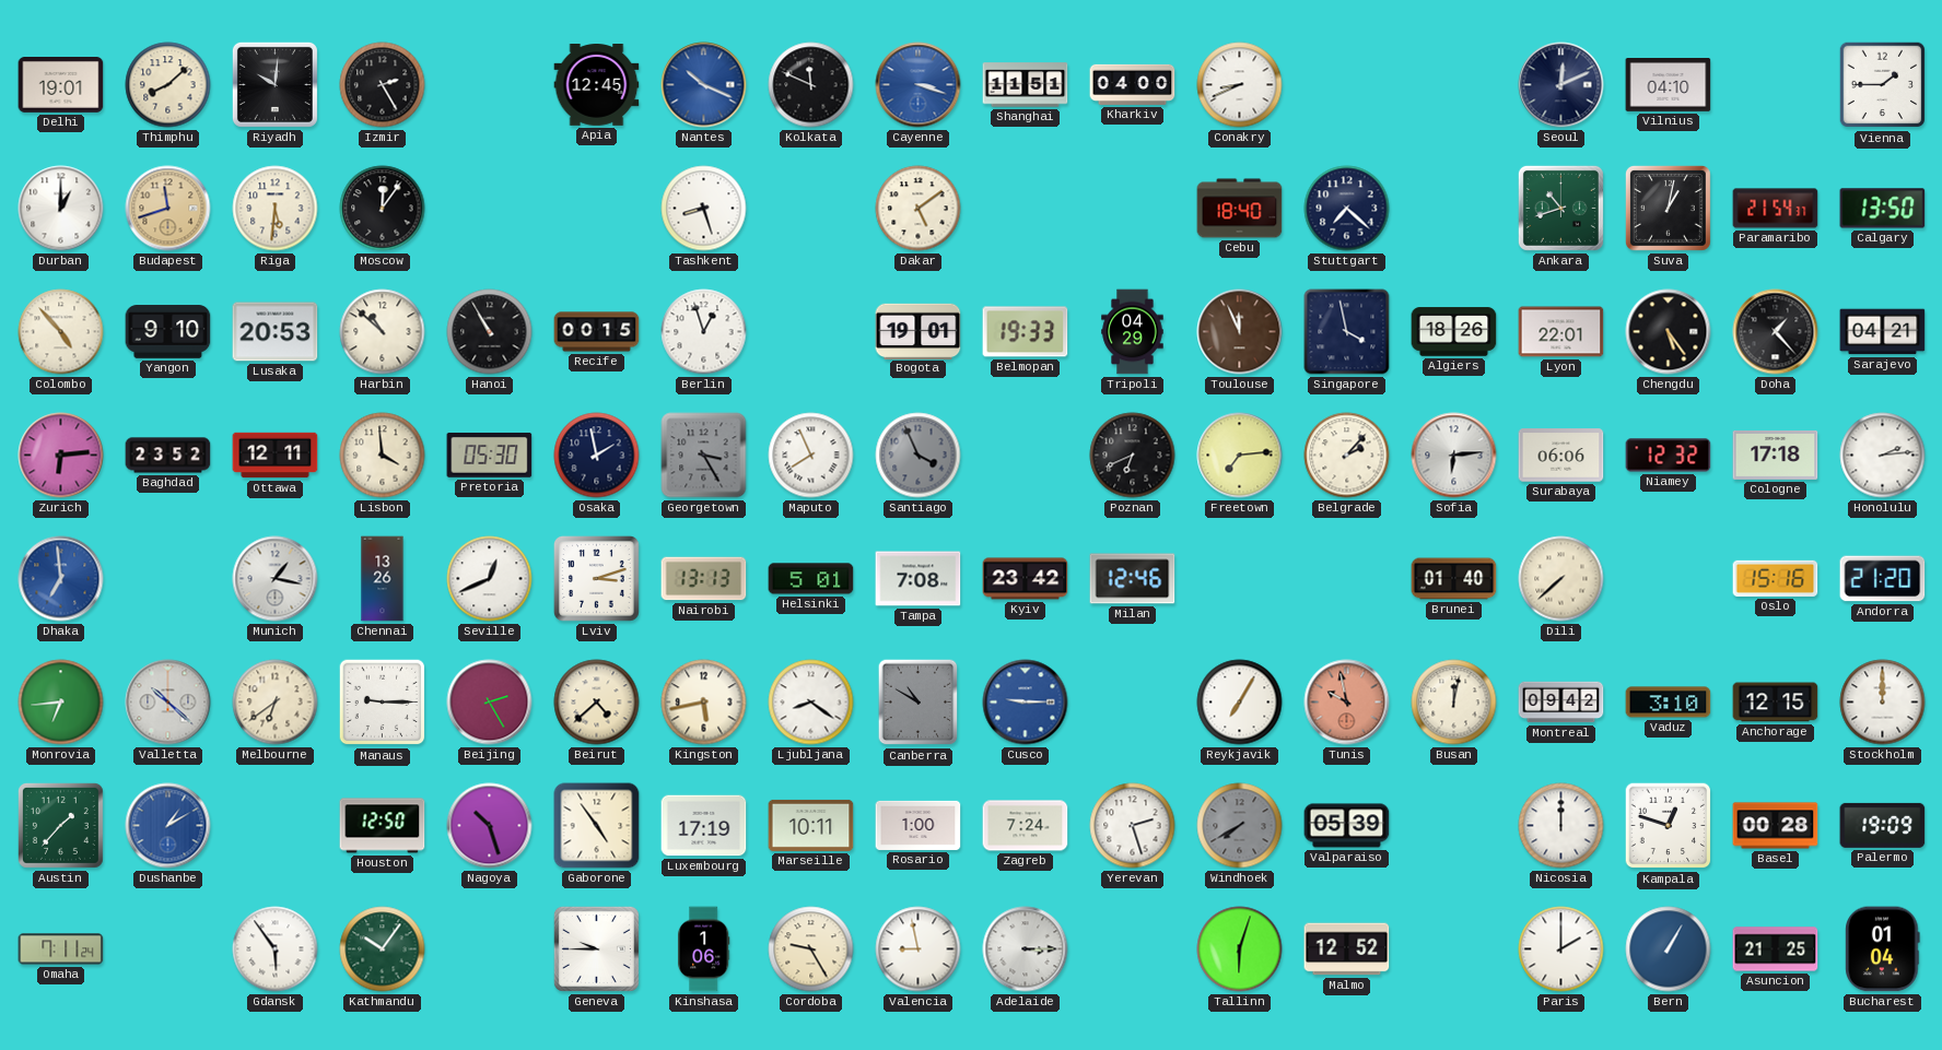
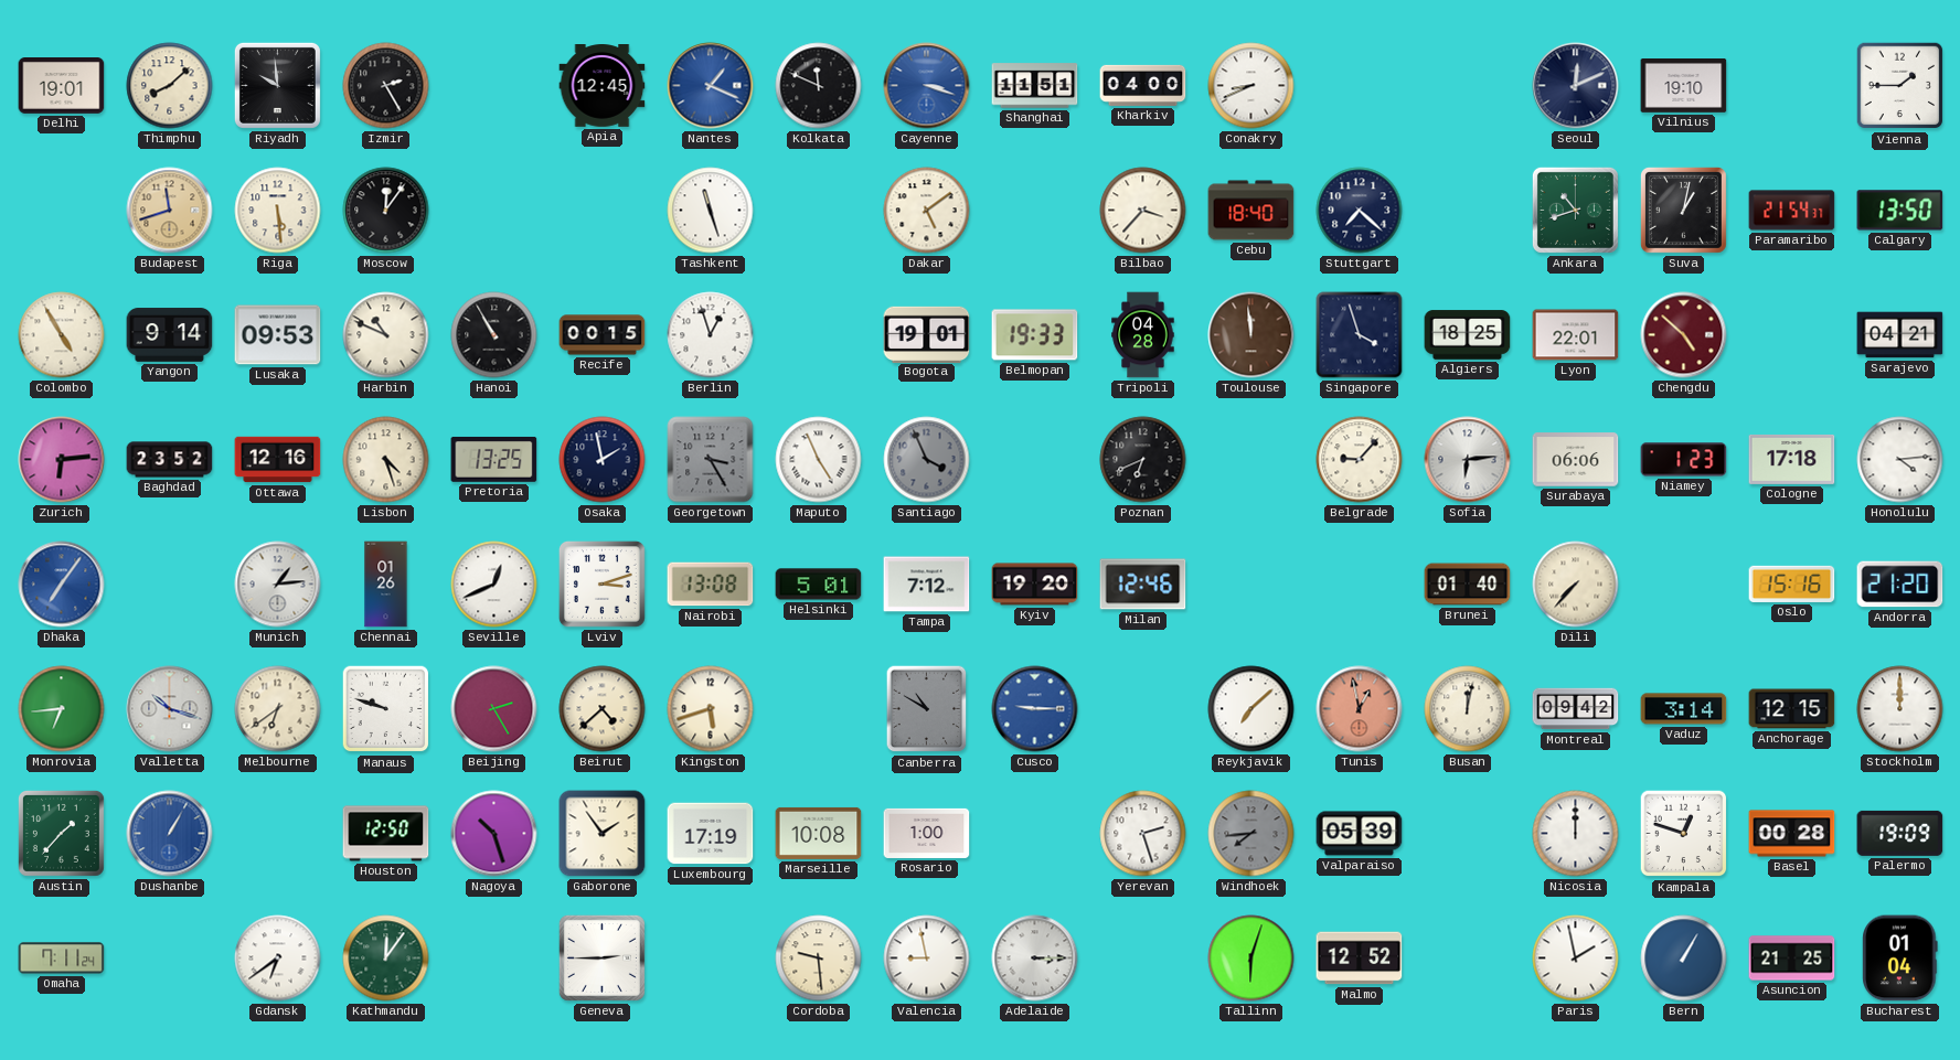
Riyadh: 10:01 -> 9:59 (277, 85)
Nantes: 10:19 -> 1:19 (711, 86)
Vilnius: 04:10 -> 19:10 (1684, 86)
Durban: 1:00 -> none (61, 209)
Riga: 5:31 -> 5:29 (278, 211)
Tashkent: 8:27 -> 11:27 (711, 211)
Bilbao: none -> 3:37 (1143, 211)
Colombo: 4:53 -> 4:55 (62, 335)
Yangon: 9:10 -> 9:14 (170, 335)
Lusaka: 20:53 -> 09:53 (278, 335)
Harbin: 10:52 -> 10:49 (386, 335)
Tripoli: 04:29 -> 04:28 (1143, 335)
Toulouse: 11:56 -> 11:59 (1251, 335)
Singapore: 3:58 -> 3:57 (1360, 335)
Algiers: 18:26 -> 18:25 (1468, 335)
Chengdu: 5:24 -> 4:52 (1684, 335)
Chengdu dial: black -> burgundy (1684, 335)
Doha: 1:23 -> none (1776, 332)
Ottawa: 12:11 -> 12:16 (278, 460)
Lisbon: 3:59 -> 4:27 (386, 460)
Pretoria: 05:30 -> 13:25 (494, 460)
Maputo: 7:56 -> 4:56 (819, 460)
Freetown: 7:14 -> none (1240, 456)
Belgrade: 2:07 -> 9:07 (1360, 460)
Niamey: 12:32 -> 1:23 (1684, 460)
Honolulu: 2:14 -> 4:14 (1900, 460)
Dhaka: 6:59 -> 7:06 (62, 585)
Munich: 1:17 -> 1:14 (278, 585)
Chennai: 13:26 -> 01:26 (386, 585)
Nairobi: 13:13 -> 13:08 (711, 585)
Tampa: 7:08 -> 7:12 (927, 585)
Kyiv: 23:42 -> 19:20 (1035, 585)
Dili: 7:38 -> 7:37 (1576, 585)
Valletta: 10:22 -> 10:18 (170, 709)
Manaus: 9:15 -> 9:48 (386, 709)
Kingston: 5:43 -> 5:42 (711, 709)
Ljubljana: 8:21 -> none (811, 703)
Reykjavik: 7:05 -> 7:08 (1251, 709)
Tunis: 9:58 -> 12:58 (1360, 709)
Vaduz: 3:10 -> 3:14 (1684, 709)
Dushanbe: 1:10 -> 1:05 (170, 834)
Gaborone: 4:54 -> 1:54 (603, 834)
Marseille: 10:11 -> 10:08 (819, 833)
Zagreb: 7:24 -> none (1026, 826)
Windhoek: 7:40 -> 7:44 (1251, 834)
Gdansk: 5:54 -> 6:39 (278, 959)
Kathmandu: 10:06 -> 12:06 (386, 959)
Geneva: 9:45 -> 2:45 (601, 957)
Kinshasa: 1:06 -> none (703, 949)
Cordoba: 9:25 -> 9:29 (819, 959)
Paris: 2:00 -> 1:58 (1576, 959)
